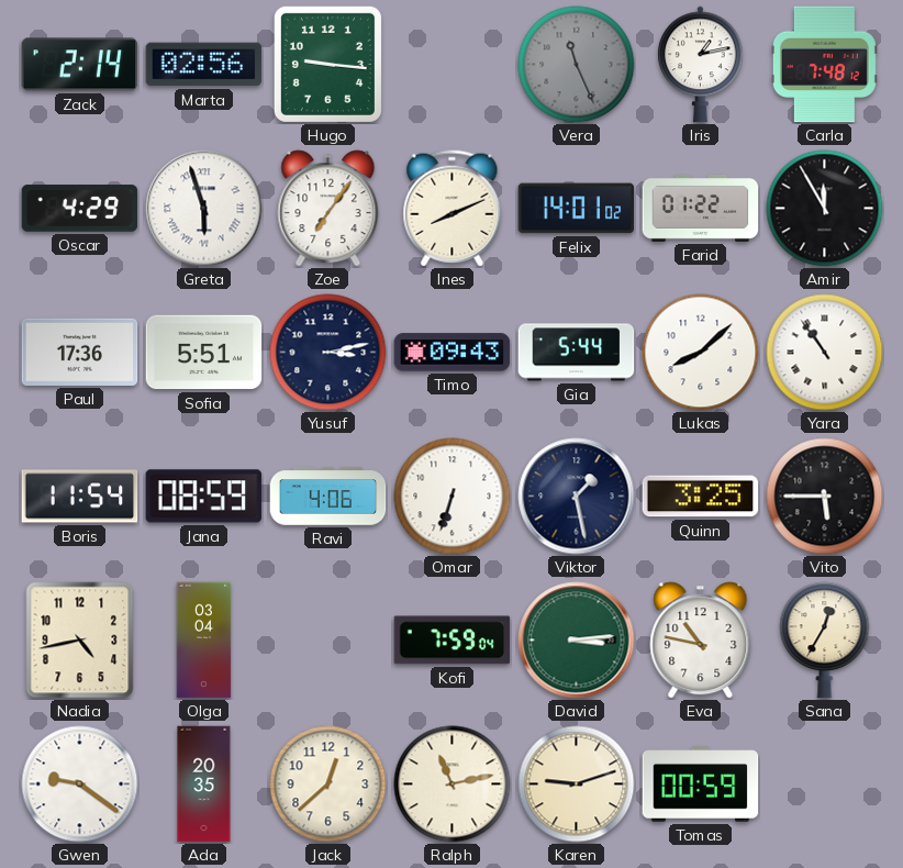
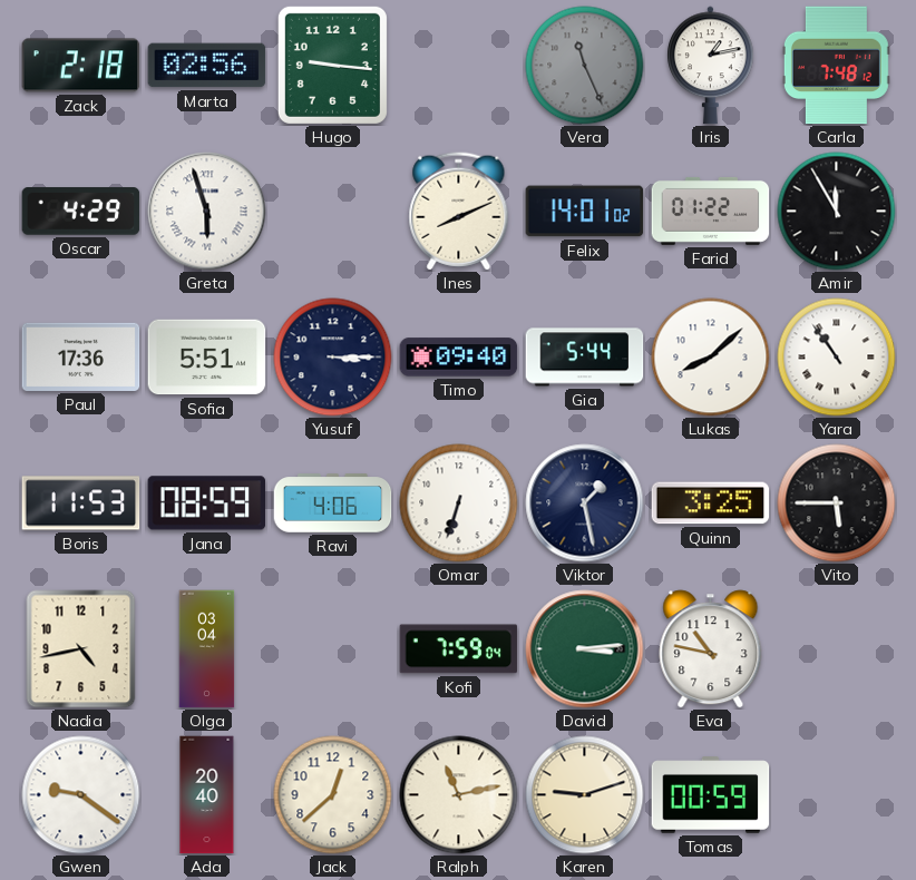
Zack: 2:14 -> 2:18 (81, 66)
Zoe: 7:06 -> none (328, 209)
Yusuf: 3:13 -> 3:15 (333, 358)
Timo: 09:43 -> 09:40 (459, 358)
Boris: 11:54 -> 11:53 (81, 503)
Sana: 12:35 -> none (825, 641)
Ada: 20:35 -> 20:40 (207, 795)
